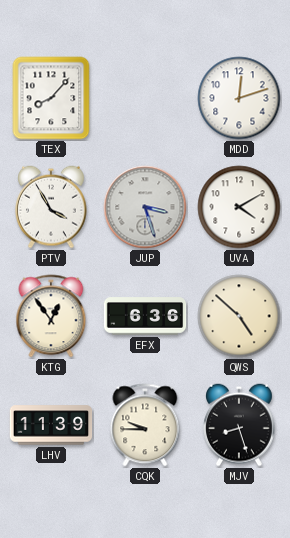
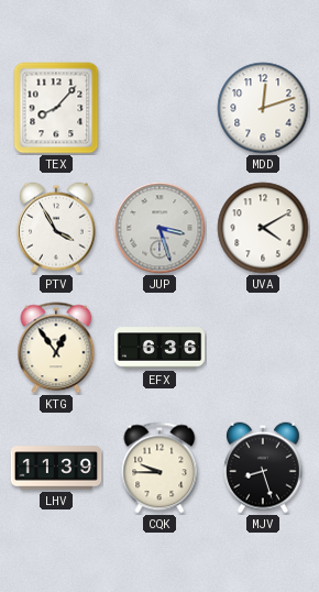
QWS: 4:52 -> none (239, 316)
